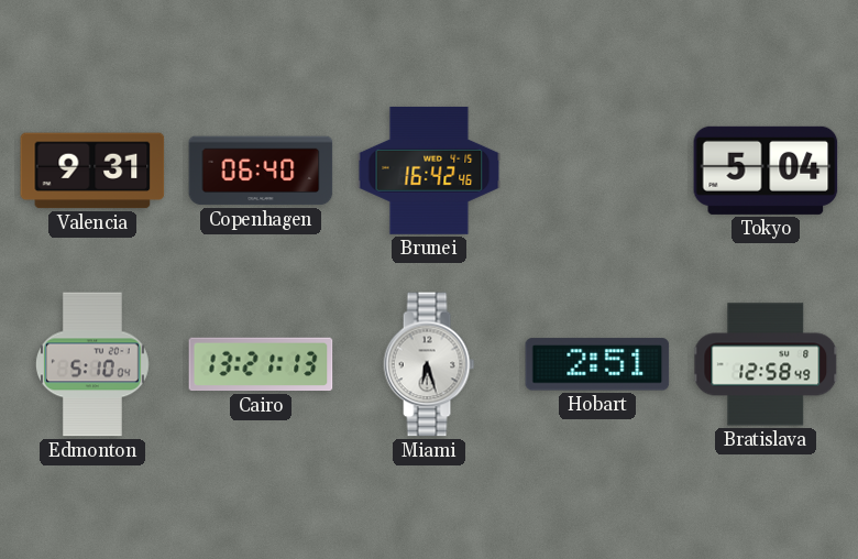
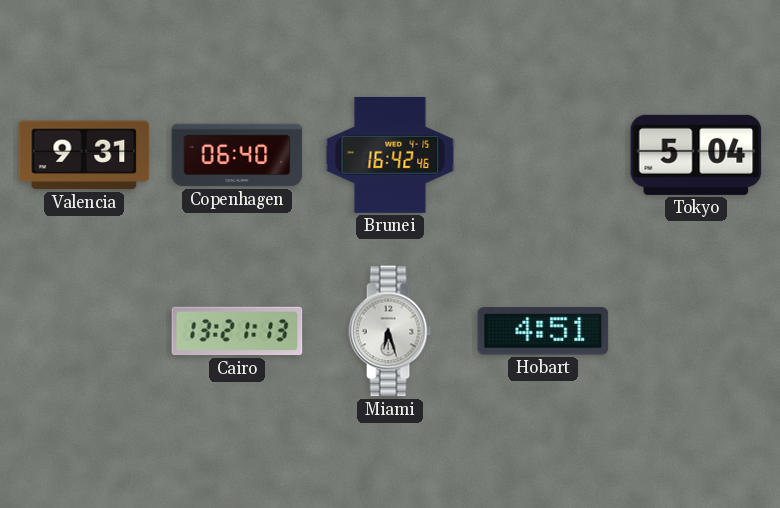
Edmonton: 5:10 -> none (94, 364)
Hobart: 2:51 -> 4:51 (543, 331)
Bratislava: 12:58 -> none (767, 364)
